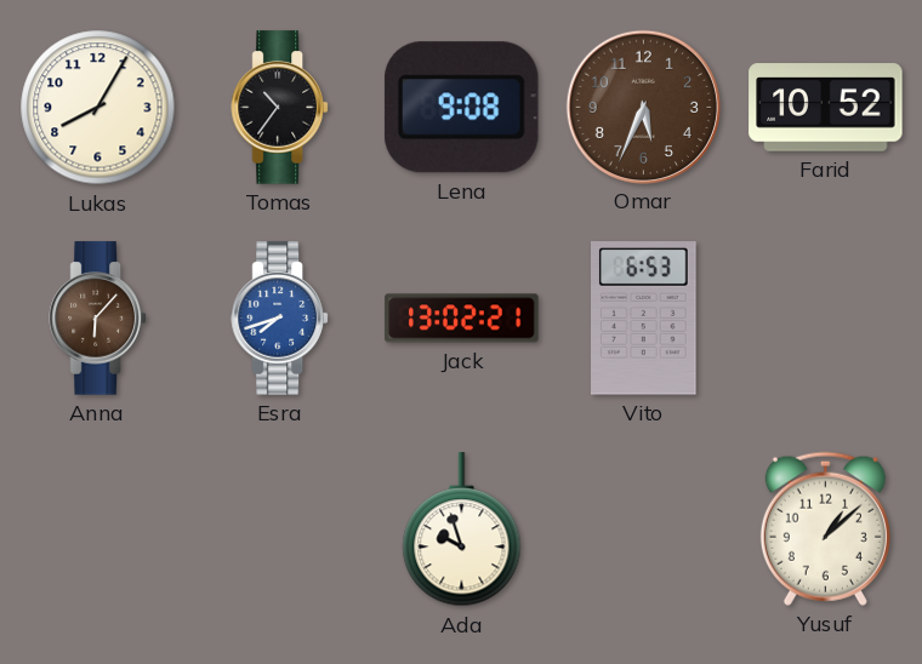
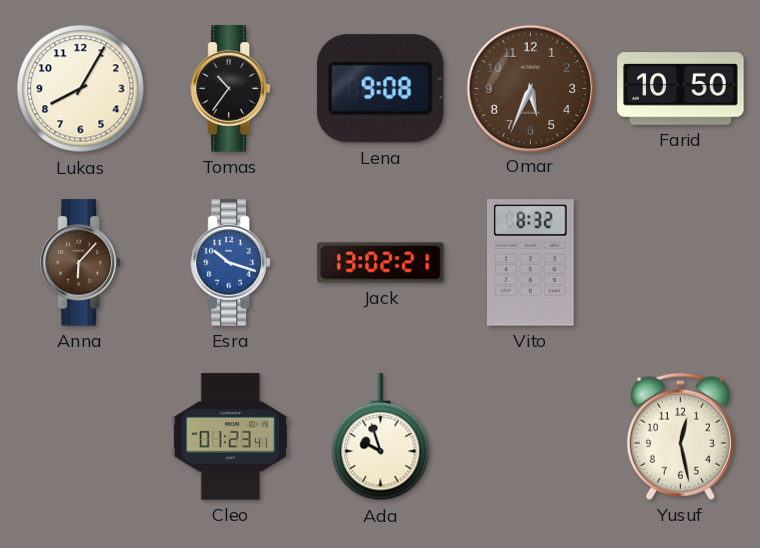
Farid: 10:52 -> 10:50 (681, 89)
Esra: 7:42 -> 10:18 (230, 263)
Vito: 6:53 -> 8:32 (531, 263)
Cleo: none -> 01:23 (230, 437)
Yusuf: 1:08 -> 12:28 (680, 436)
